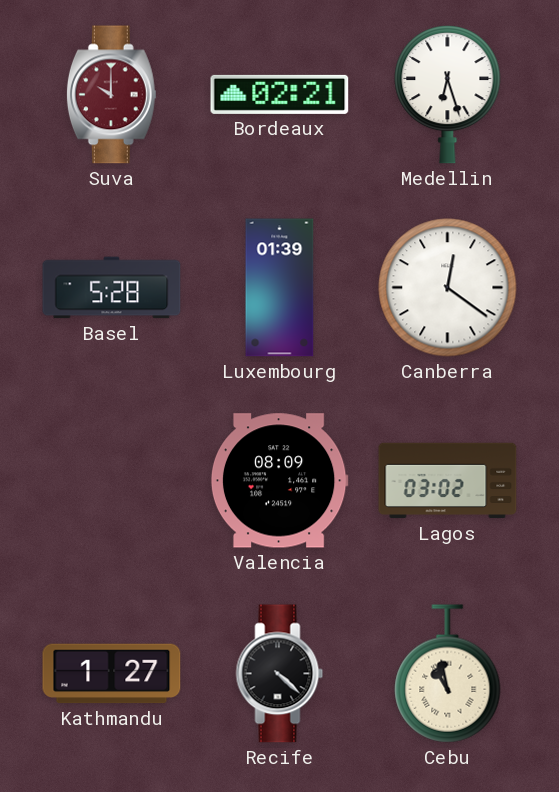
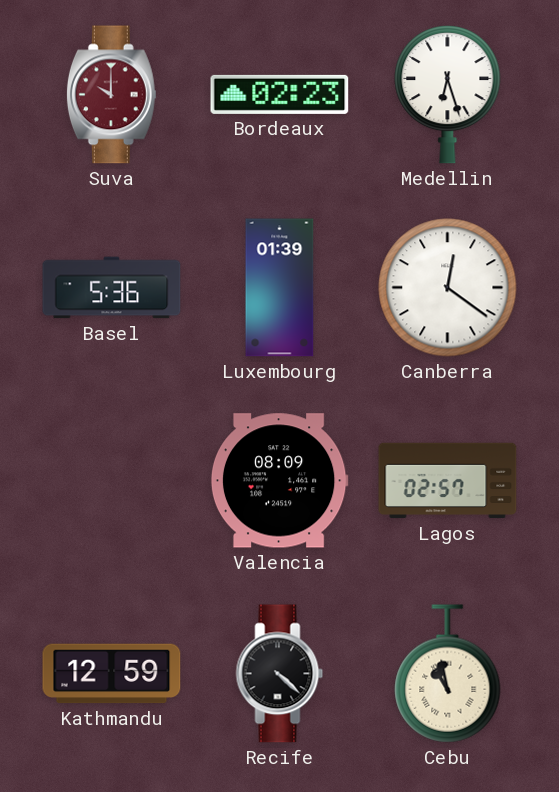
Bordeaux: 02:21 -> 02:23 (280, 94)
Basel: 5:28 -> 5:36 (112, 288)
Lagos: 03:02 -> 02:57 (448, 481)
Kathmandu: 1:27 -> 12:59 (112, 674)
